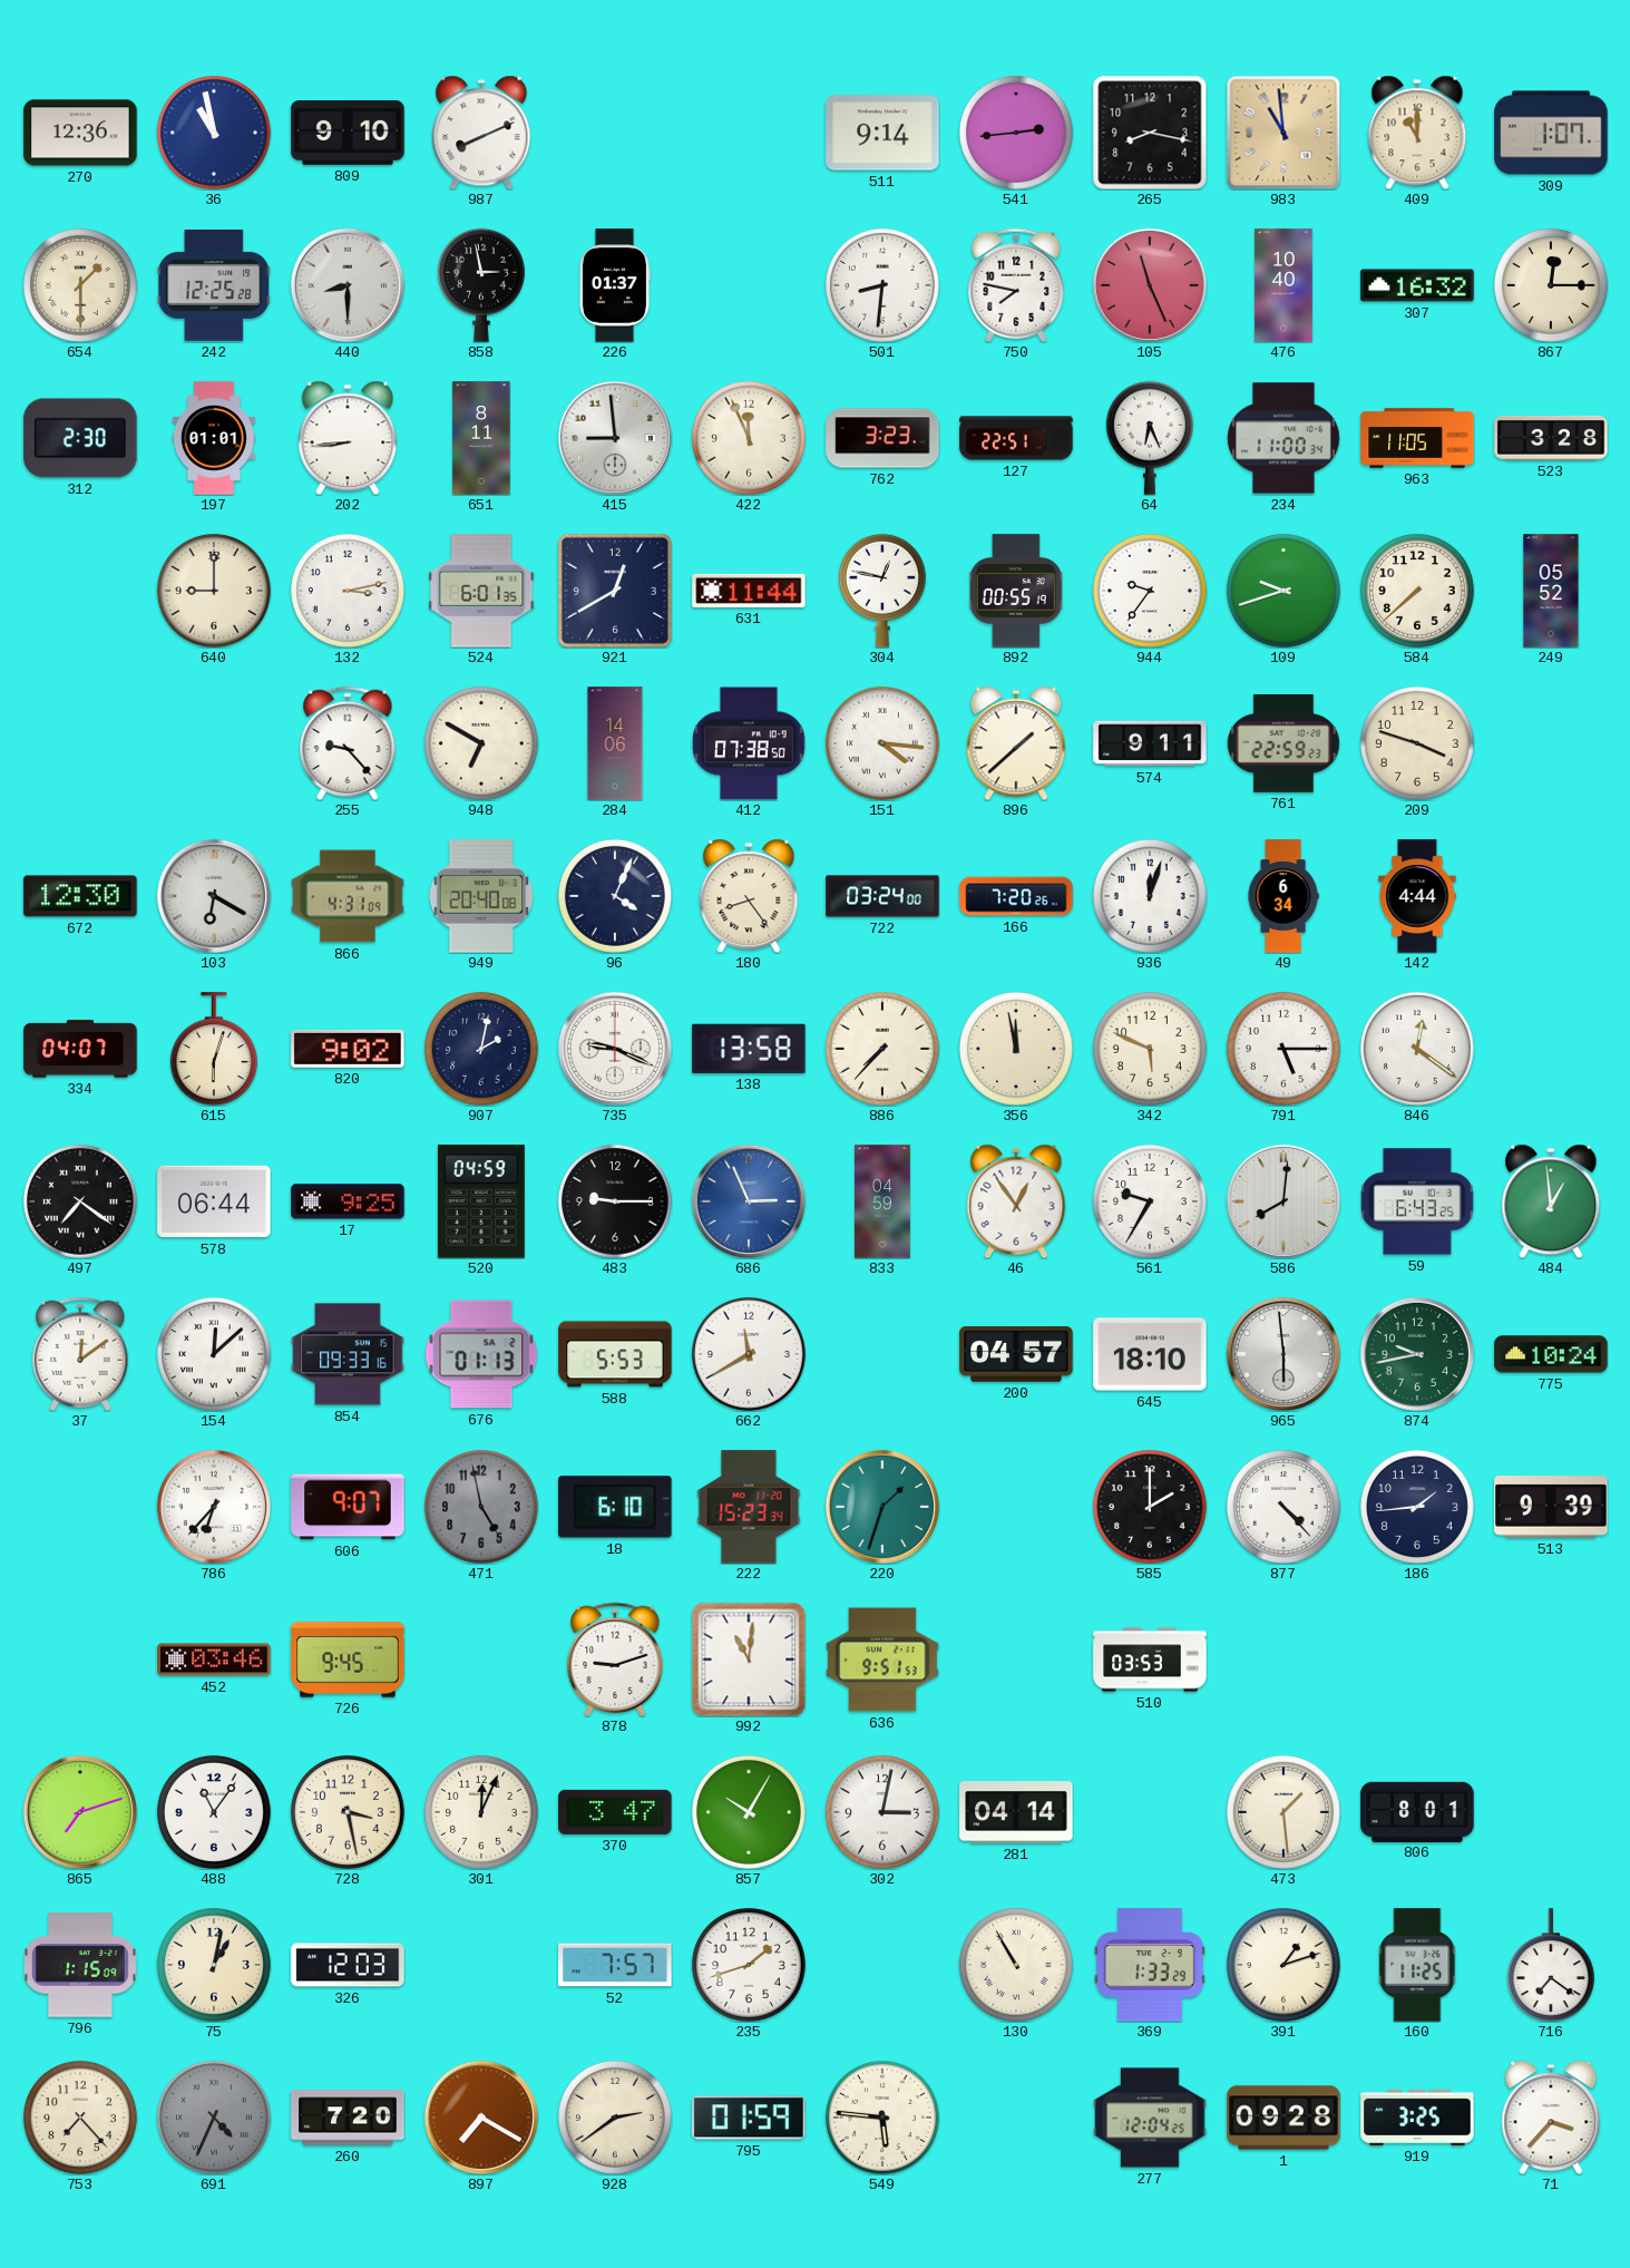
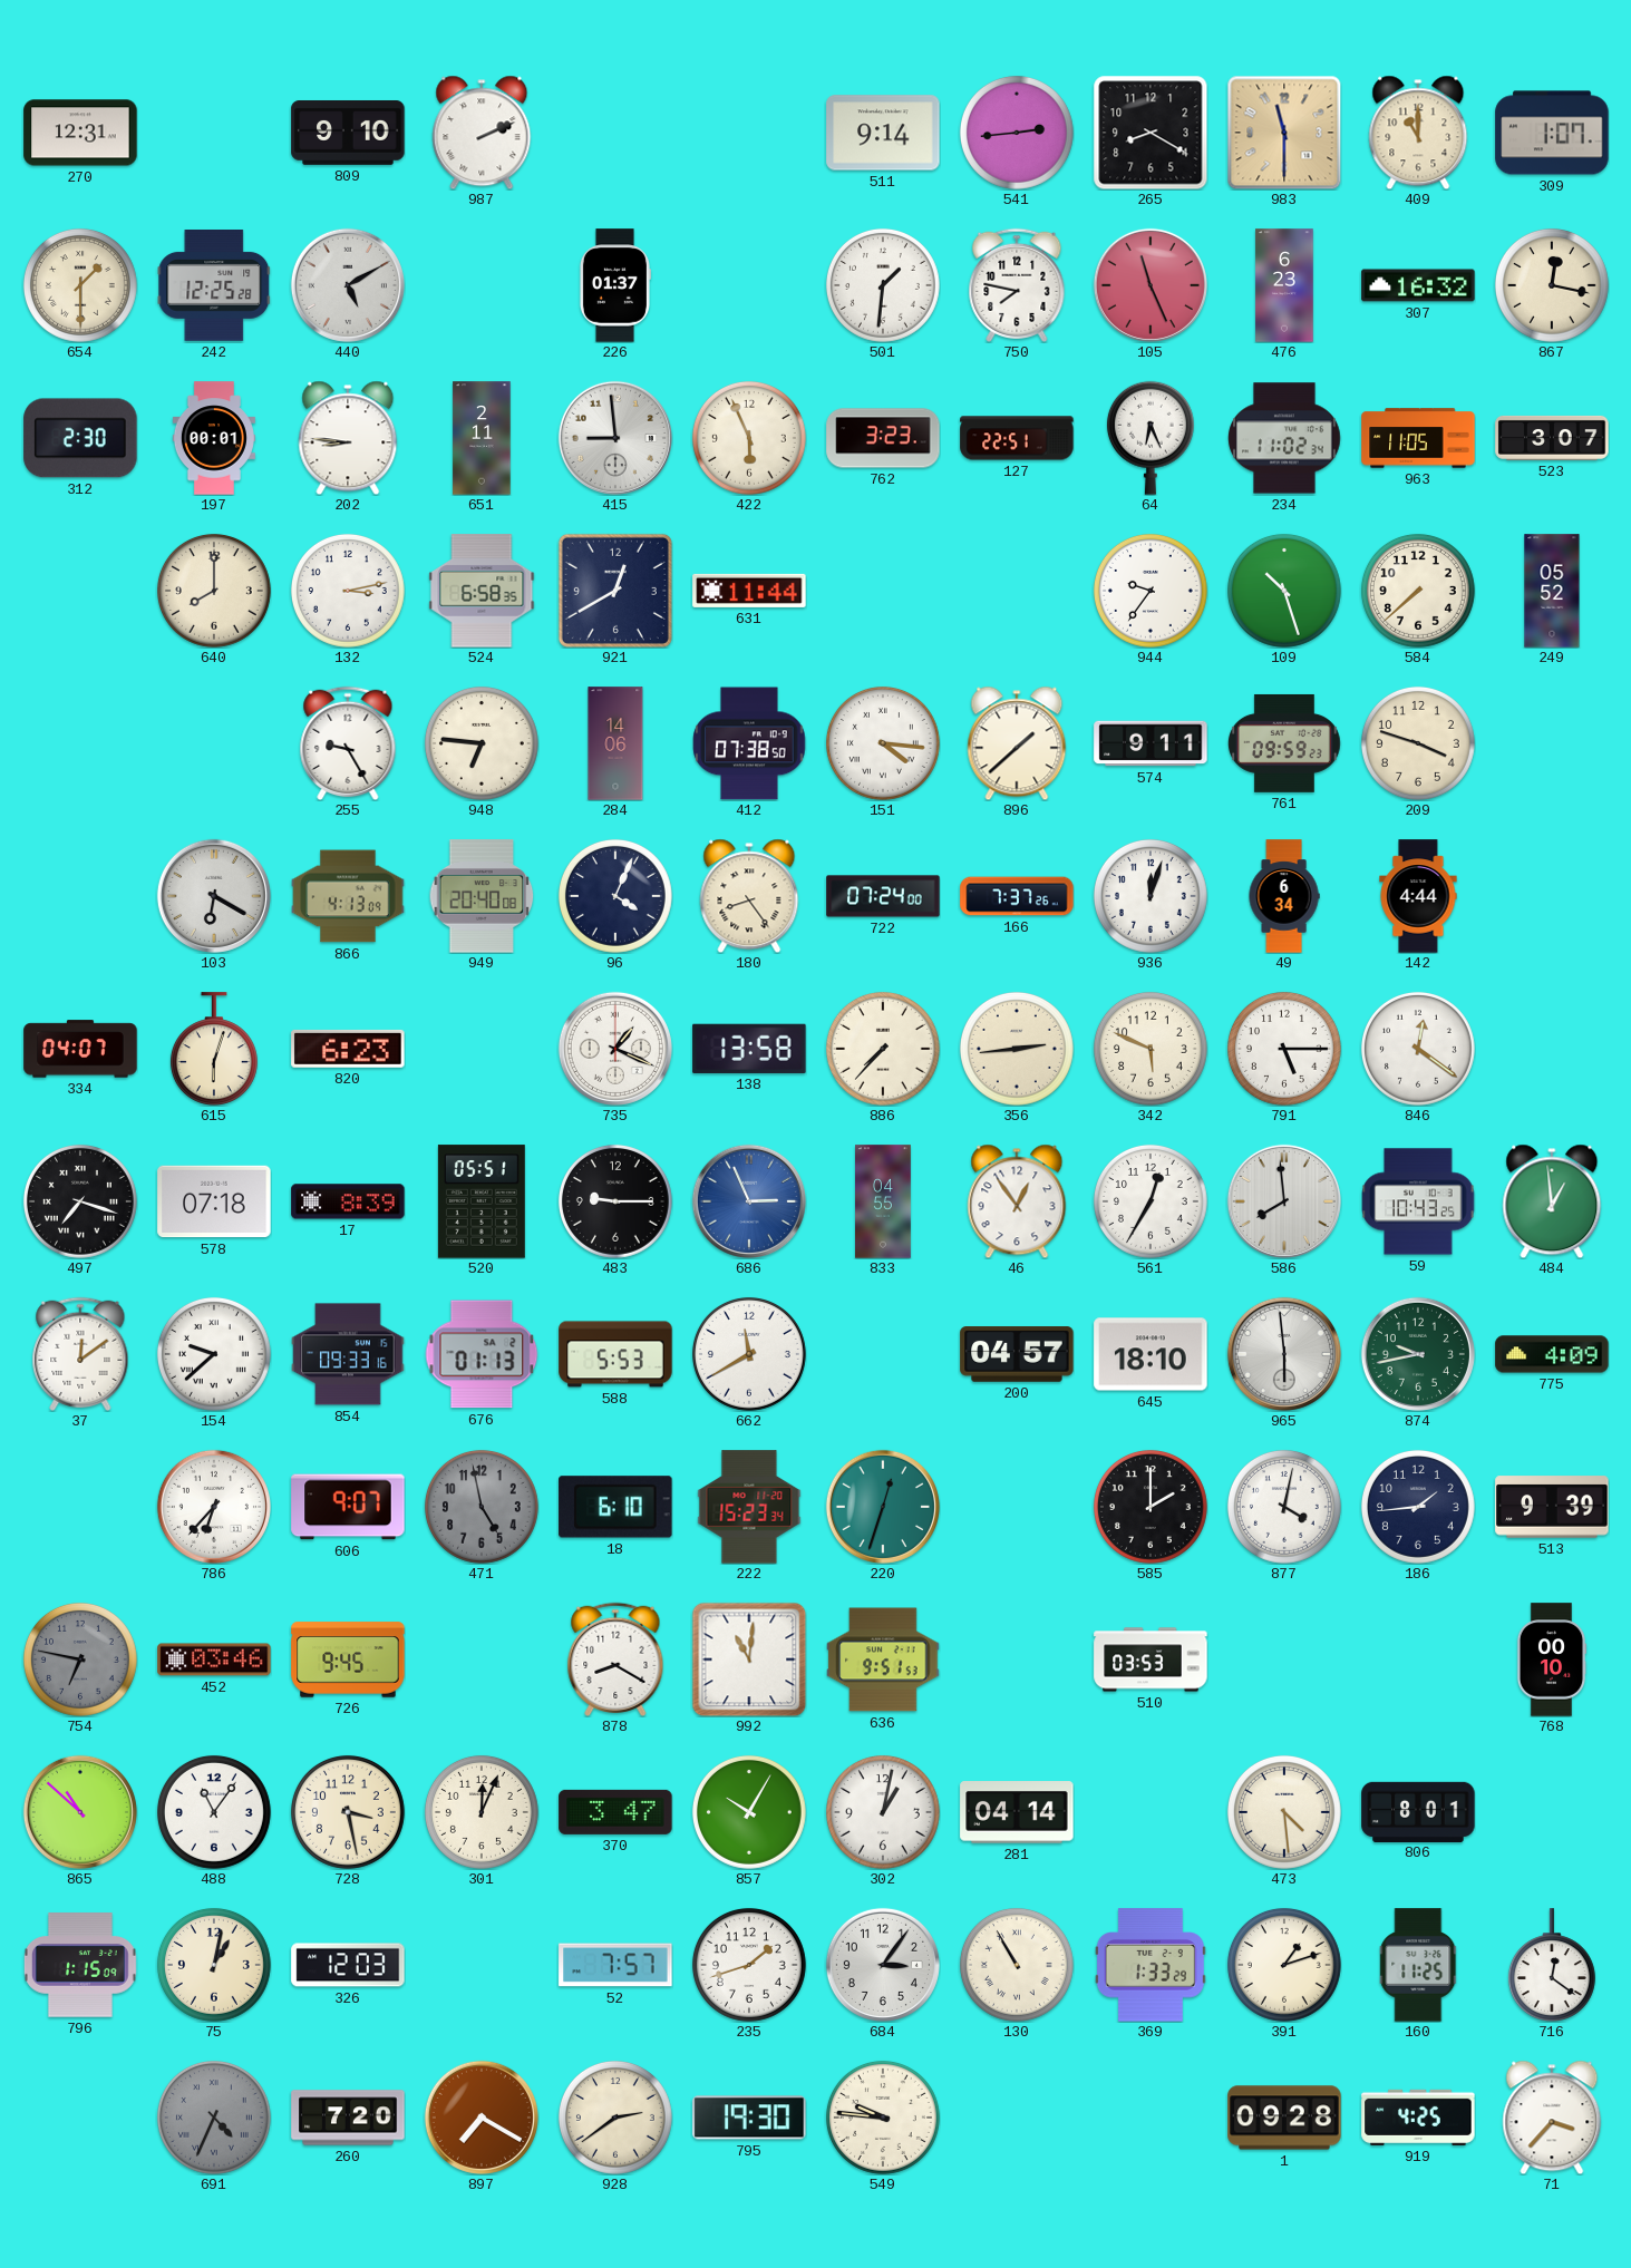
270: 12:36 -> 12:31 (80, 133)
36: 10:58 -> none (214, 133)
987: 8:11 -> 2:11 (482, 133)
265: 8:17 -> 8:20 (1151, 133)
983: 10:59 -> 11:30 (1284, 133)
440: 8:30 -> 5:10 (348, 285)
858: 2:58 -> none (481, 285)
501: 8:31 -> 1:31 (883, 285)
476: 10:40 -> 6:23 (1284, 285)
867: 12:15 -> 12:17 (1552, 285)
197: 01:01 -> 00:01 (214, 438)
202: 8:44 -> 8:46 (348, 438)
651: 8:11 -> 2:11 (482, 438)
422: 11:56 -> 5:56 (749, 438)
234: 11:00 -> 11:02 (1284, 438)
523: 3:28 -> 3:07 (1552, 438)
640: 9:00 -> 8:00 (214, 591)
524: 6:01 -> 6:58 (482, 591)
304: 12:47 -> none (882, 591)
892: 00:55 -> none (1016, 591)
109: 9:42 -> 10:27 (1284, 591)
255: 9:23 -> 9:25 (348, 743)
948: 6:50 -> 6:46 (482, 743)
761: 22:59 -> 09:59 (1284, 743)
672: 12:30 -> none (80, 896)
866: 4:31 -> 4:13 (348, 896)
722: 03:24 -> 07:24 (883, 896)
166: 7:20 -> 7:37 (1017, 896)
820: 9:02 -> 6:23 (348, 1049)
907: 2:02 -> none (481, 1049)
735: 9:19 -> 1:19 (615, 1049)
356: 11:58 -> 2:44 (1017, 1049)
497: 7:21 -> 7:18 (80, 1201)
578: 06:44 -> 07:18 (214, 1201)
17: 9:25 -> 8:39 (348, 1201)
520: 04:59 -> 05:51 (482, 1201)
833: 04:59 -> 04:55 (884, 1201)
561: 9:35 -> 12:35 (1151, 1201)
586: 8:01 -> 7:59 (1284, 1201)
59: 6:43 -> 10:43 (1418, 1201)
154: 12:08 -> 9:38 (214, 1354)
775: 10:24 -> 4:09 (1552, 1354)
220: 1:33 -> 12:33 (883, 1507)
877: 4:23 -> 4:02 (1284, 1507)
754: none -> 6:47 (80, 1659)
878: 9:12 -> 8:20 (615, 1659)
768: none -> 00:10 (1552, 1659)
865: 7:12 -> 10:52 (80, 1812)
302: 3:02 -> 1:02 (883, 1812)
473: 1:29 -> 4:29 (1284, 1812)
684: none -> 3:06 (883, 1965)
716: 7:21 -> 12:21 (1552, 1965)
753: 7:23 -> none (80, 2118)
795: 01:59 -> 19:30 (749, 2118)
549: 5:46 -> 9:46 (883, 2118)
277: 12:04 -> none (1150, 2118)
919: 3:25 -> 4:25 (1418, 2118)
